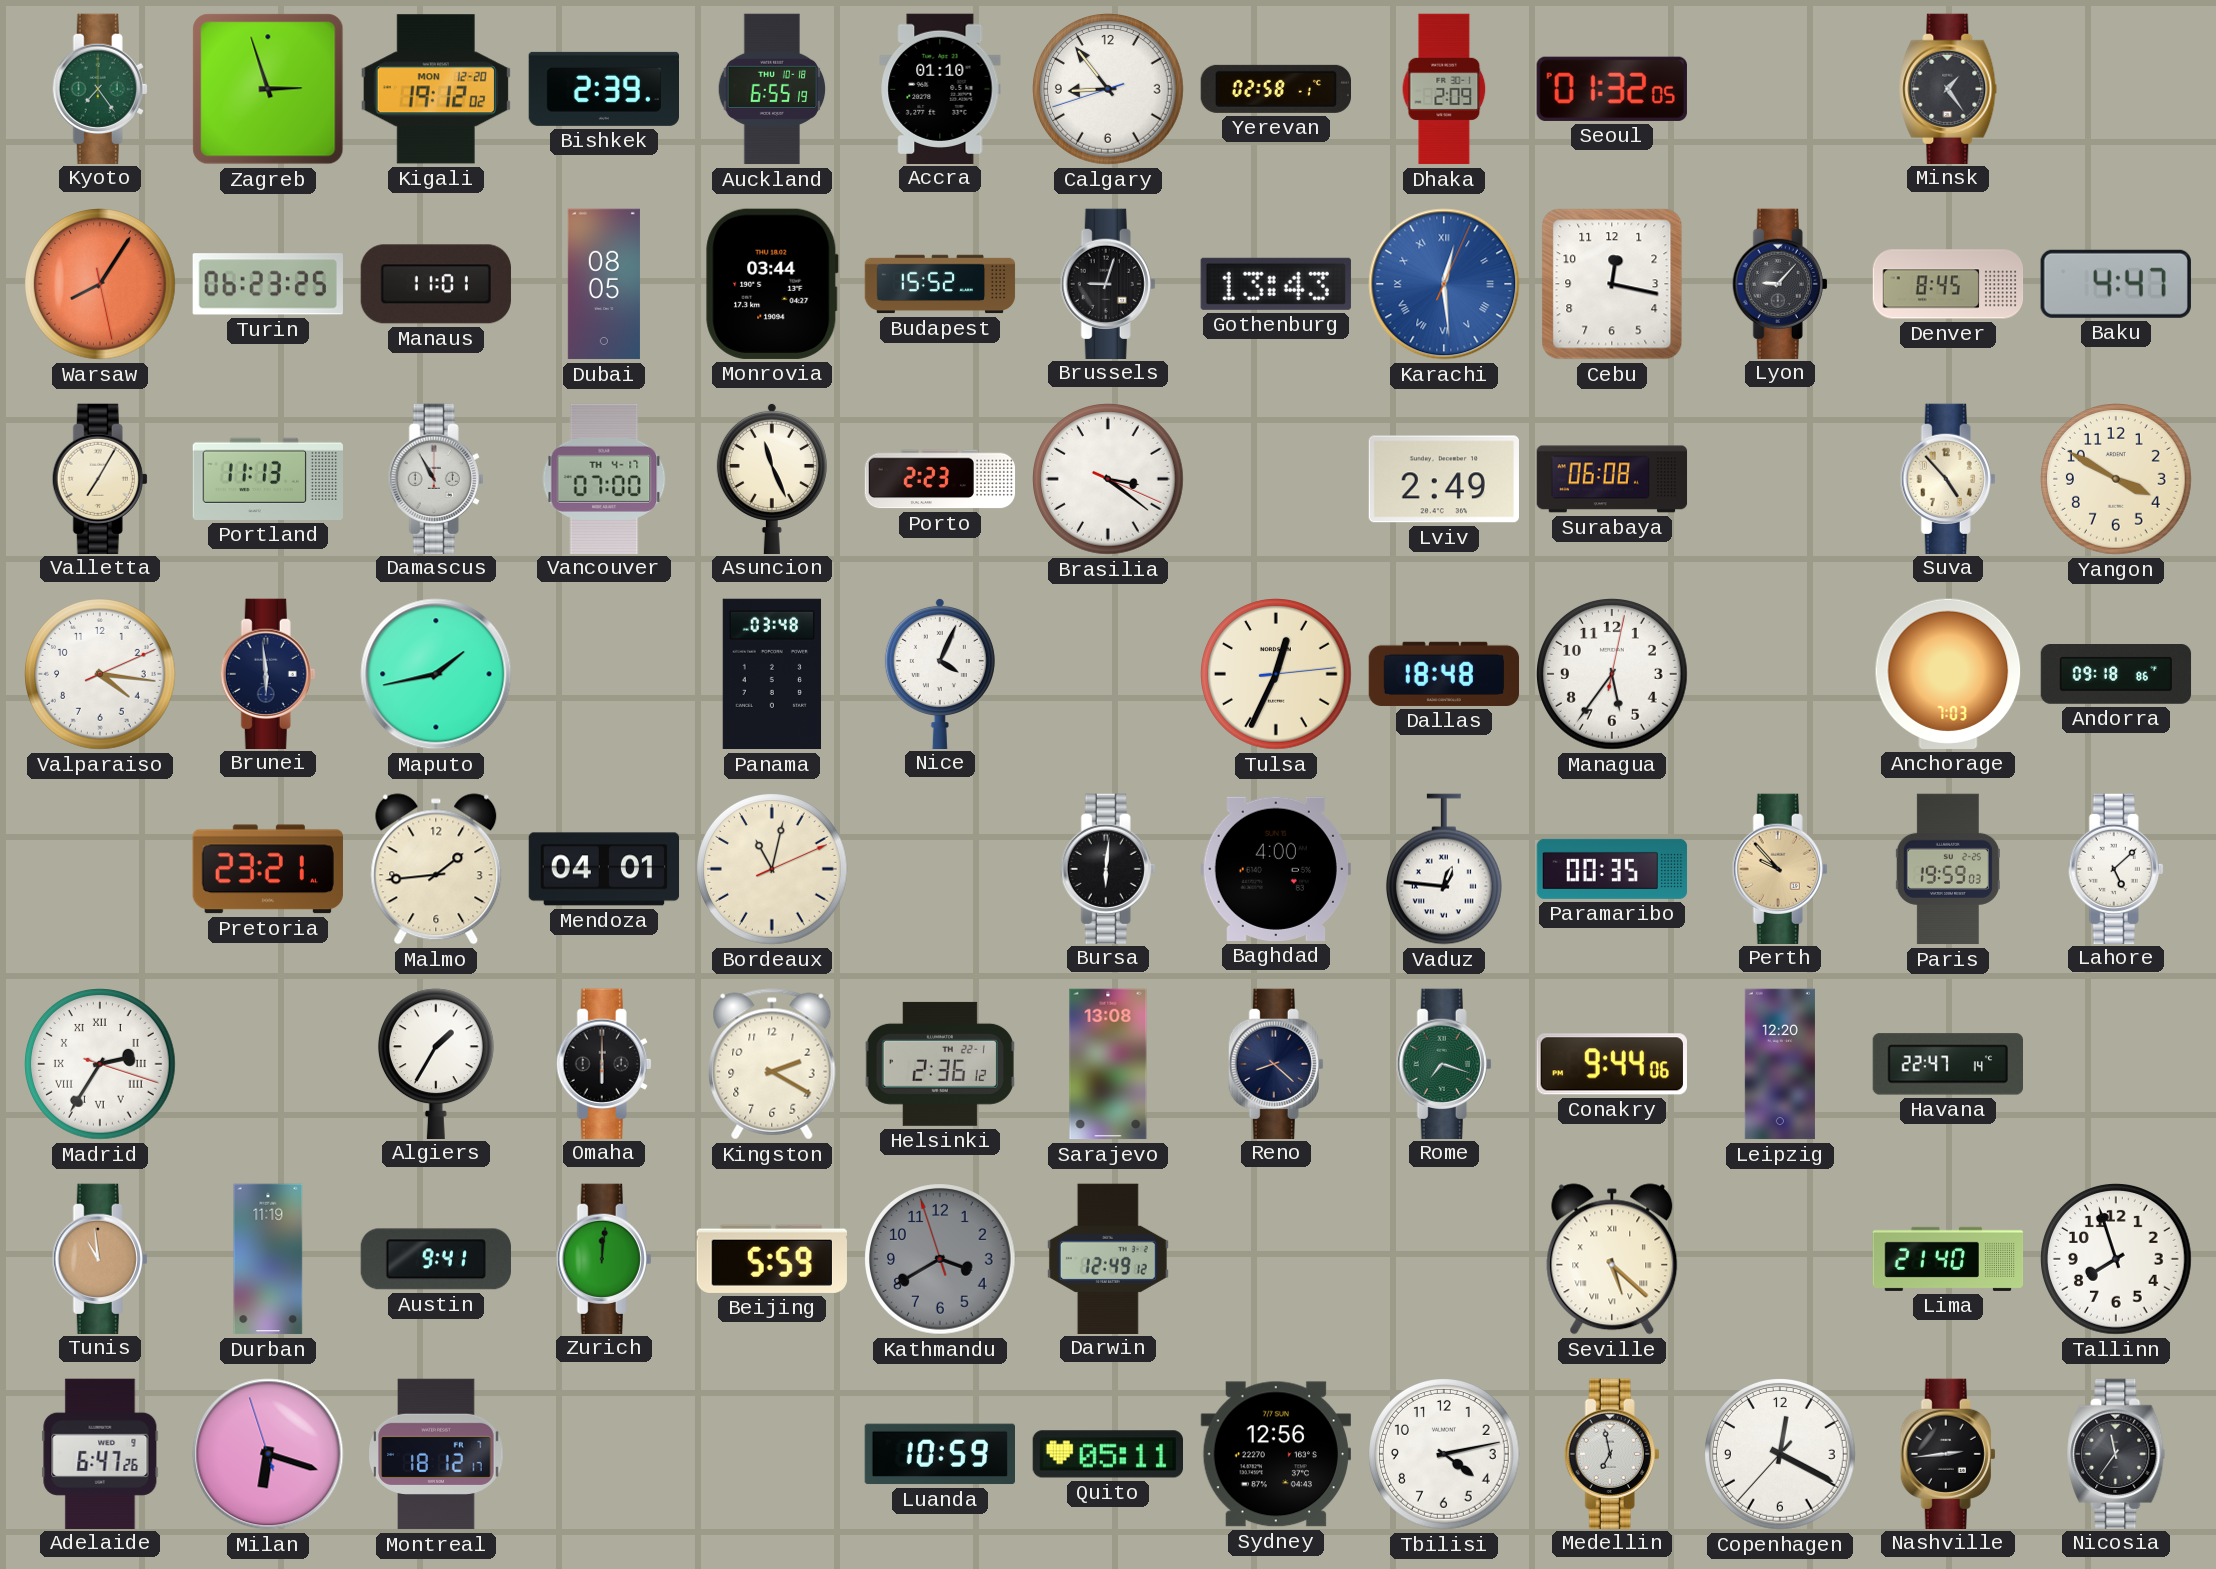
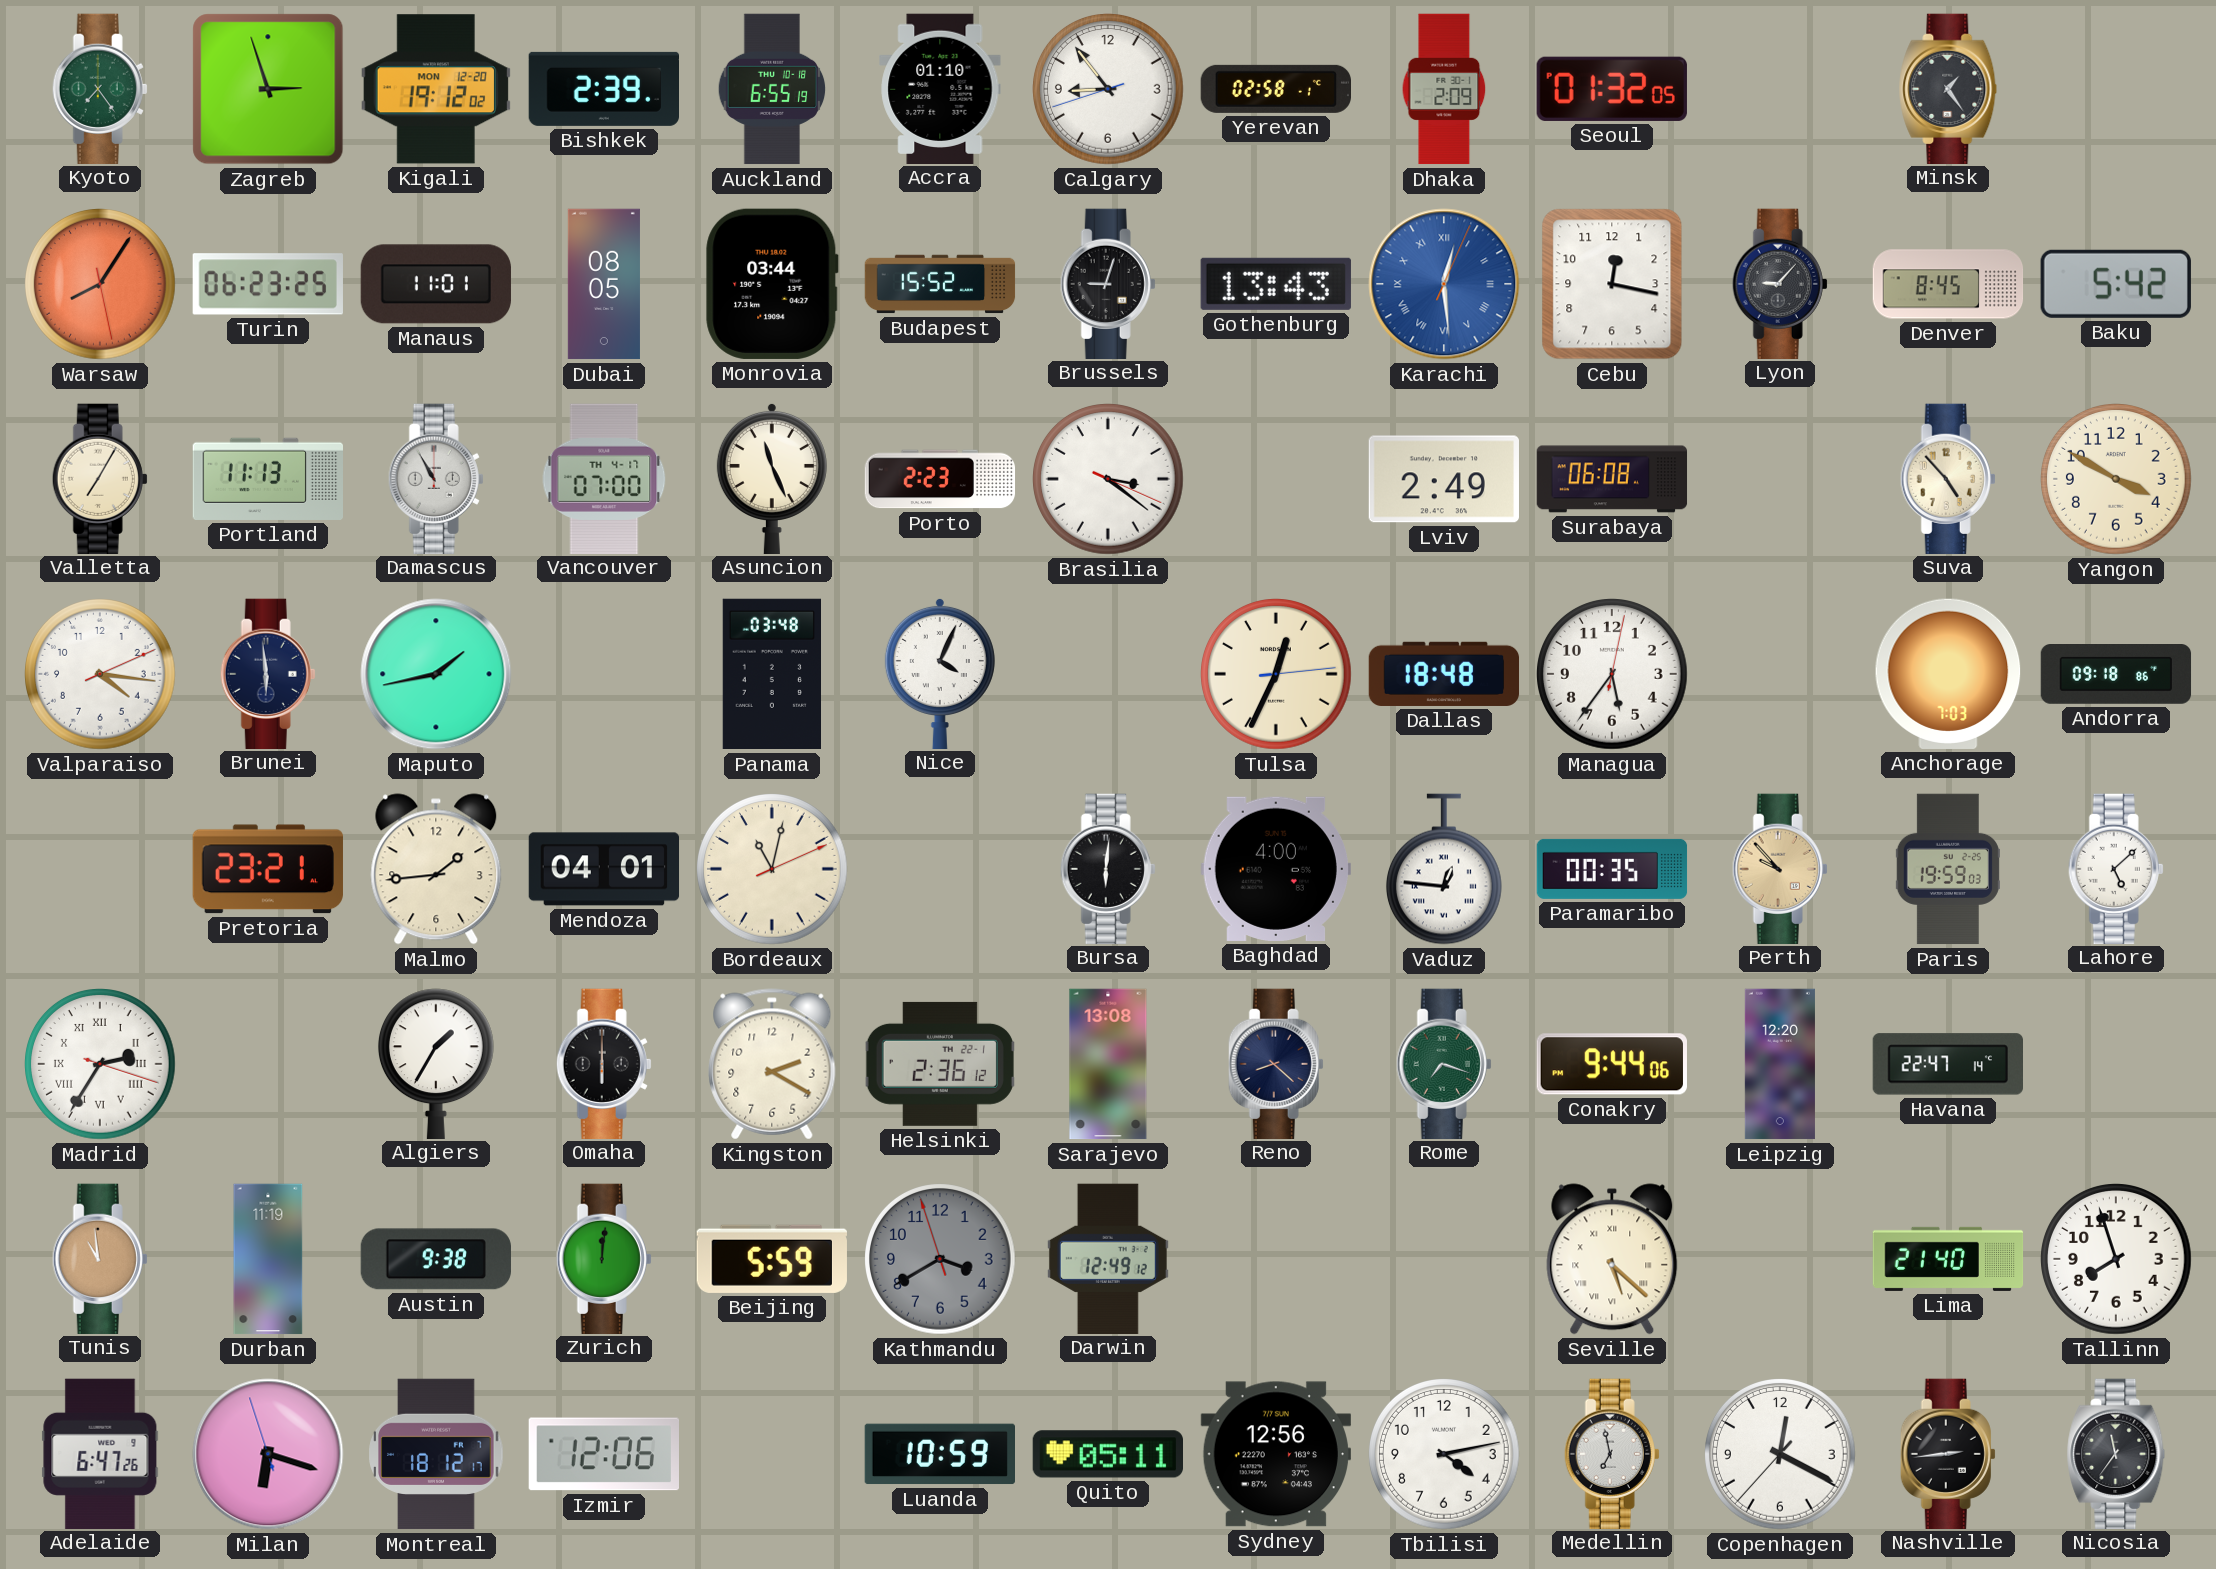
Baku: 4:47 -> 5:42 (2116, 284)
Austin: 9:41 -> 9:38 (435, 1259)
Izmir: none -> 12:06 (603, 1454)
